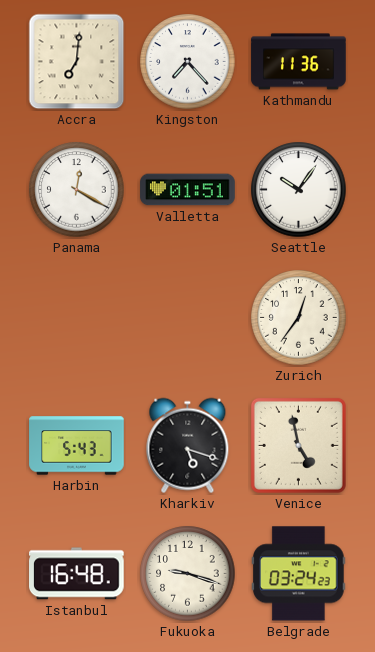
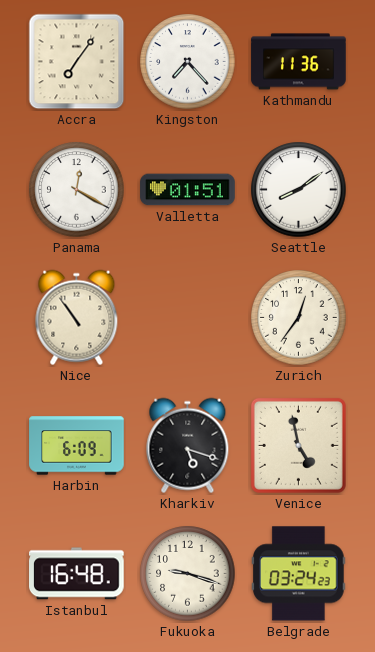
Accra: 7:01 -> 7:06 (77, 62)
Seattle: 10:06 -> 8:09 (299, 190)
Nice: none -> 10:54 (77, 318)
Harbin: 5:43 -> 6:09 (77, 446)
